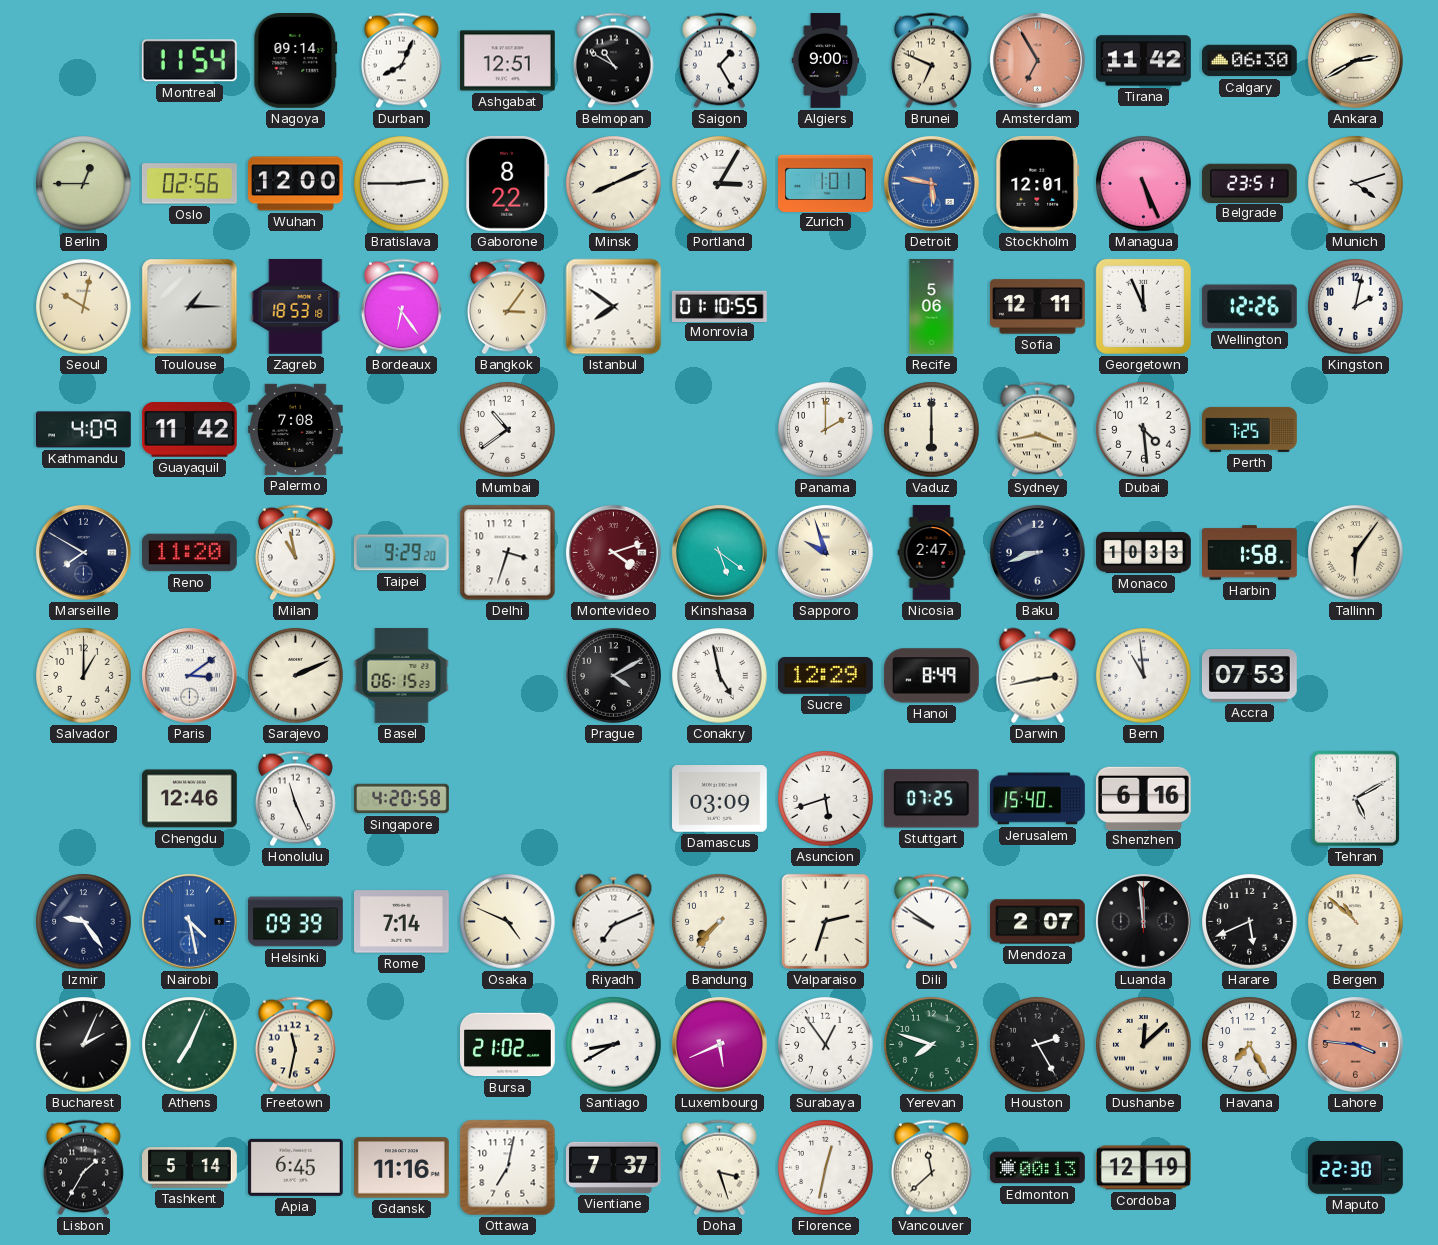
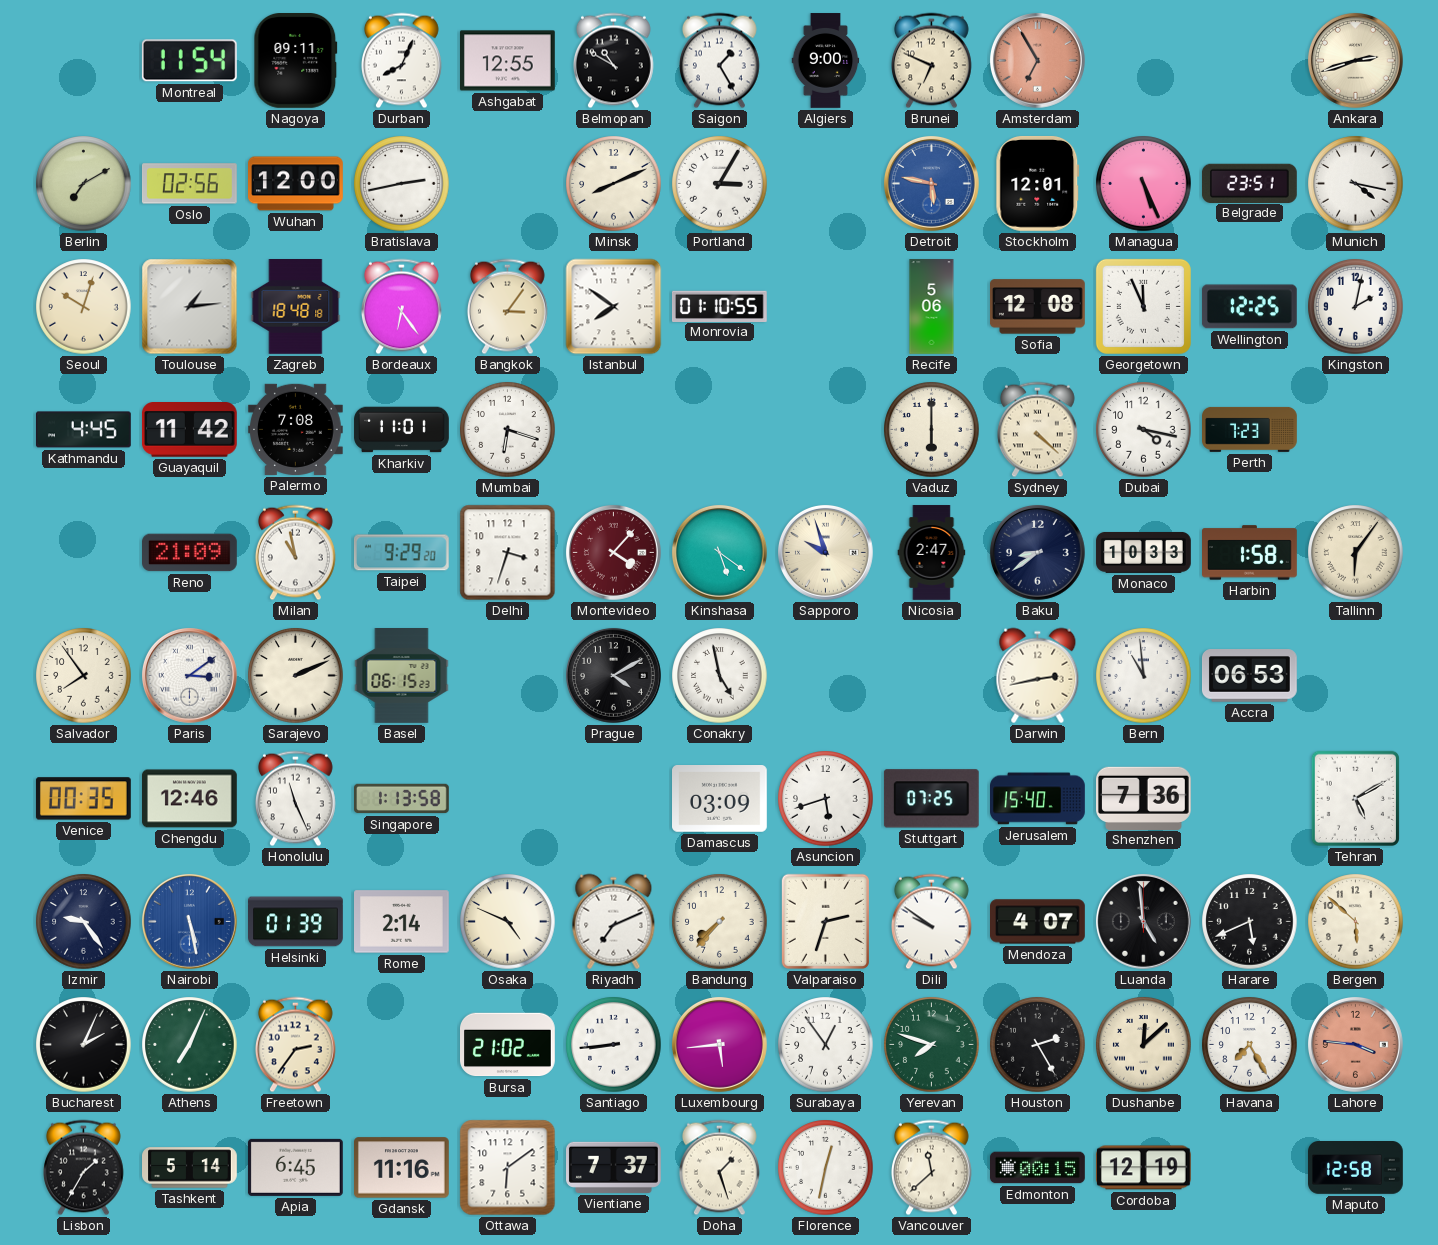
Nagoya: 09:14 -> 09:11 (296, 61)
Ashgabat: 12:51 -> 12:55 (508, 61)
Tirana: 11:42 -> none (1144, 61)
Calgary: 06:30 -> none (1250, 61)
Ankara: 2:40 -> 2:42 (1355, 60)
Berlin: 12:45 -> 7:10 (84, 184)
Bratislava: 2:45 -> 2:43 (402, 184)
Gaborone: 8:22 -> none (508, 183)
Zurich: 1:01 -> none (826, 183)
Munich: 4:12 -> 4:17 (1356, 184)
Seoul: 10:02 -> 10:03 (84, 307)
Toulouse: 1:15 -> 1:14 (190, 307)
Zagreb: 18:53 -> 18:48 (296, 307)
Sofia: 12:11 -> 12:08 (1038, 307)
Wellington: 12:26 -> 12:25 (1249, 307)
Kathmandu: 4:09 -> 4:45 (84, 430)
Kharkiv: none -> 11:01 (402, 430)
Mumbai: 10:39 -> 6:18 (508, 430)
Panama: 2:00 -> none (826, 430)
Sydney: 3:43 -> 4:22 (1037, 430)
Dubai: 4:29 -> 4:17 (1144, 430)
Perth: 7:25 -> 7:23 (1250, 429)
Marseille: 7:50 -> none (83, 552)
Reno: 11:20 -> 21:09 (190, 553)
Montevideo: 4:12 -> 4:07 (613, 552)
Baku: 8:42 -> 8:39 (1037, 552)
Salvador: 1:00 -> 7:54 (84, 676)
Sucre: 12:29 -> none (826, 676)
Hanoi: 8:49 -> none (931, 676)
Accra: 07:53 -> 06:53 (1249, 676)
Venice: none -> 00:35 (83, 799)
Singapore: 4:20 -> 1:13 (402, 799)
Shenzhen: 6:16 -> 7:36 (1144, 798)
Nairobi: 4:28 -> 5:28 (189, 921)
Helsinki: 09:39 -> 01:39 (296, 922)
Rome: 7:14 -> 2:14 (402, 922)
Mendoza: 2:07 -> 4:07 (1038, 922)
Luanda: 11:59 -> 4:59 (1143, 921)
Bergen: 10:52 -> 5:52 (1356, 922)
Freetown: 11:32 -> 2:36 (295, 1045)
Santiago: 8:40 -> 8:44 (614, 1045)
Luxembourg: 5:41 -> 5:44 (719, 1044)
Ottawa: 7:02 -> 6:09 (508, 1168)
Doha: 3:27 -> 1:27 (719, 1168)
Edmonton: 00:13 -> 00:15 (1038, 1168)
Maputo: 22:30 -> 12:58 (1356, 1168)
